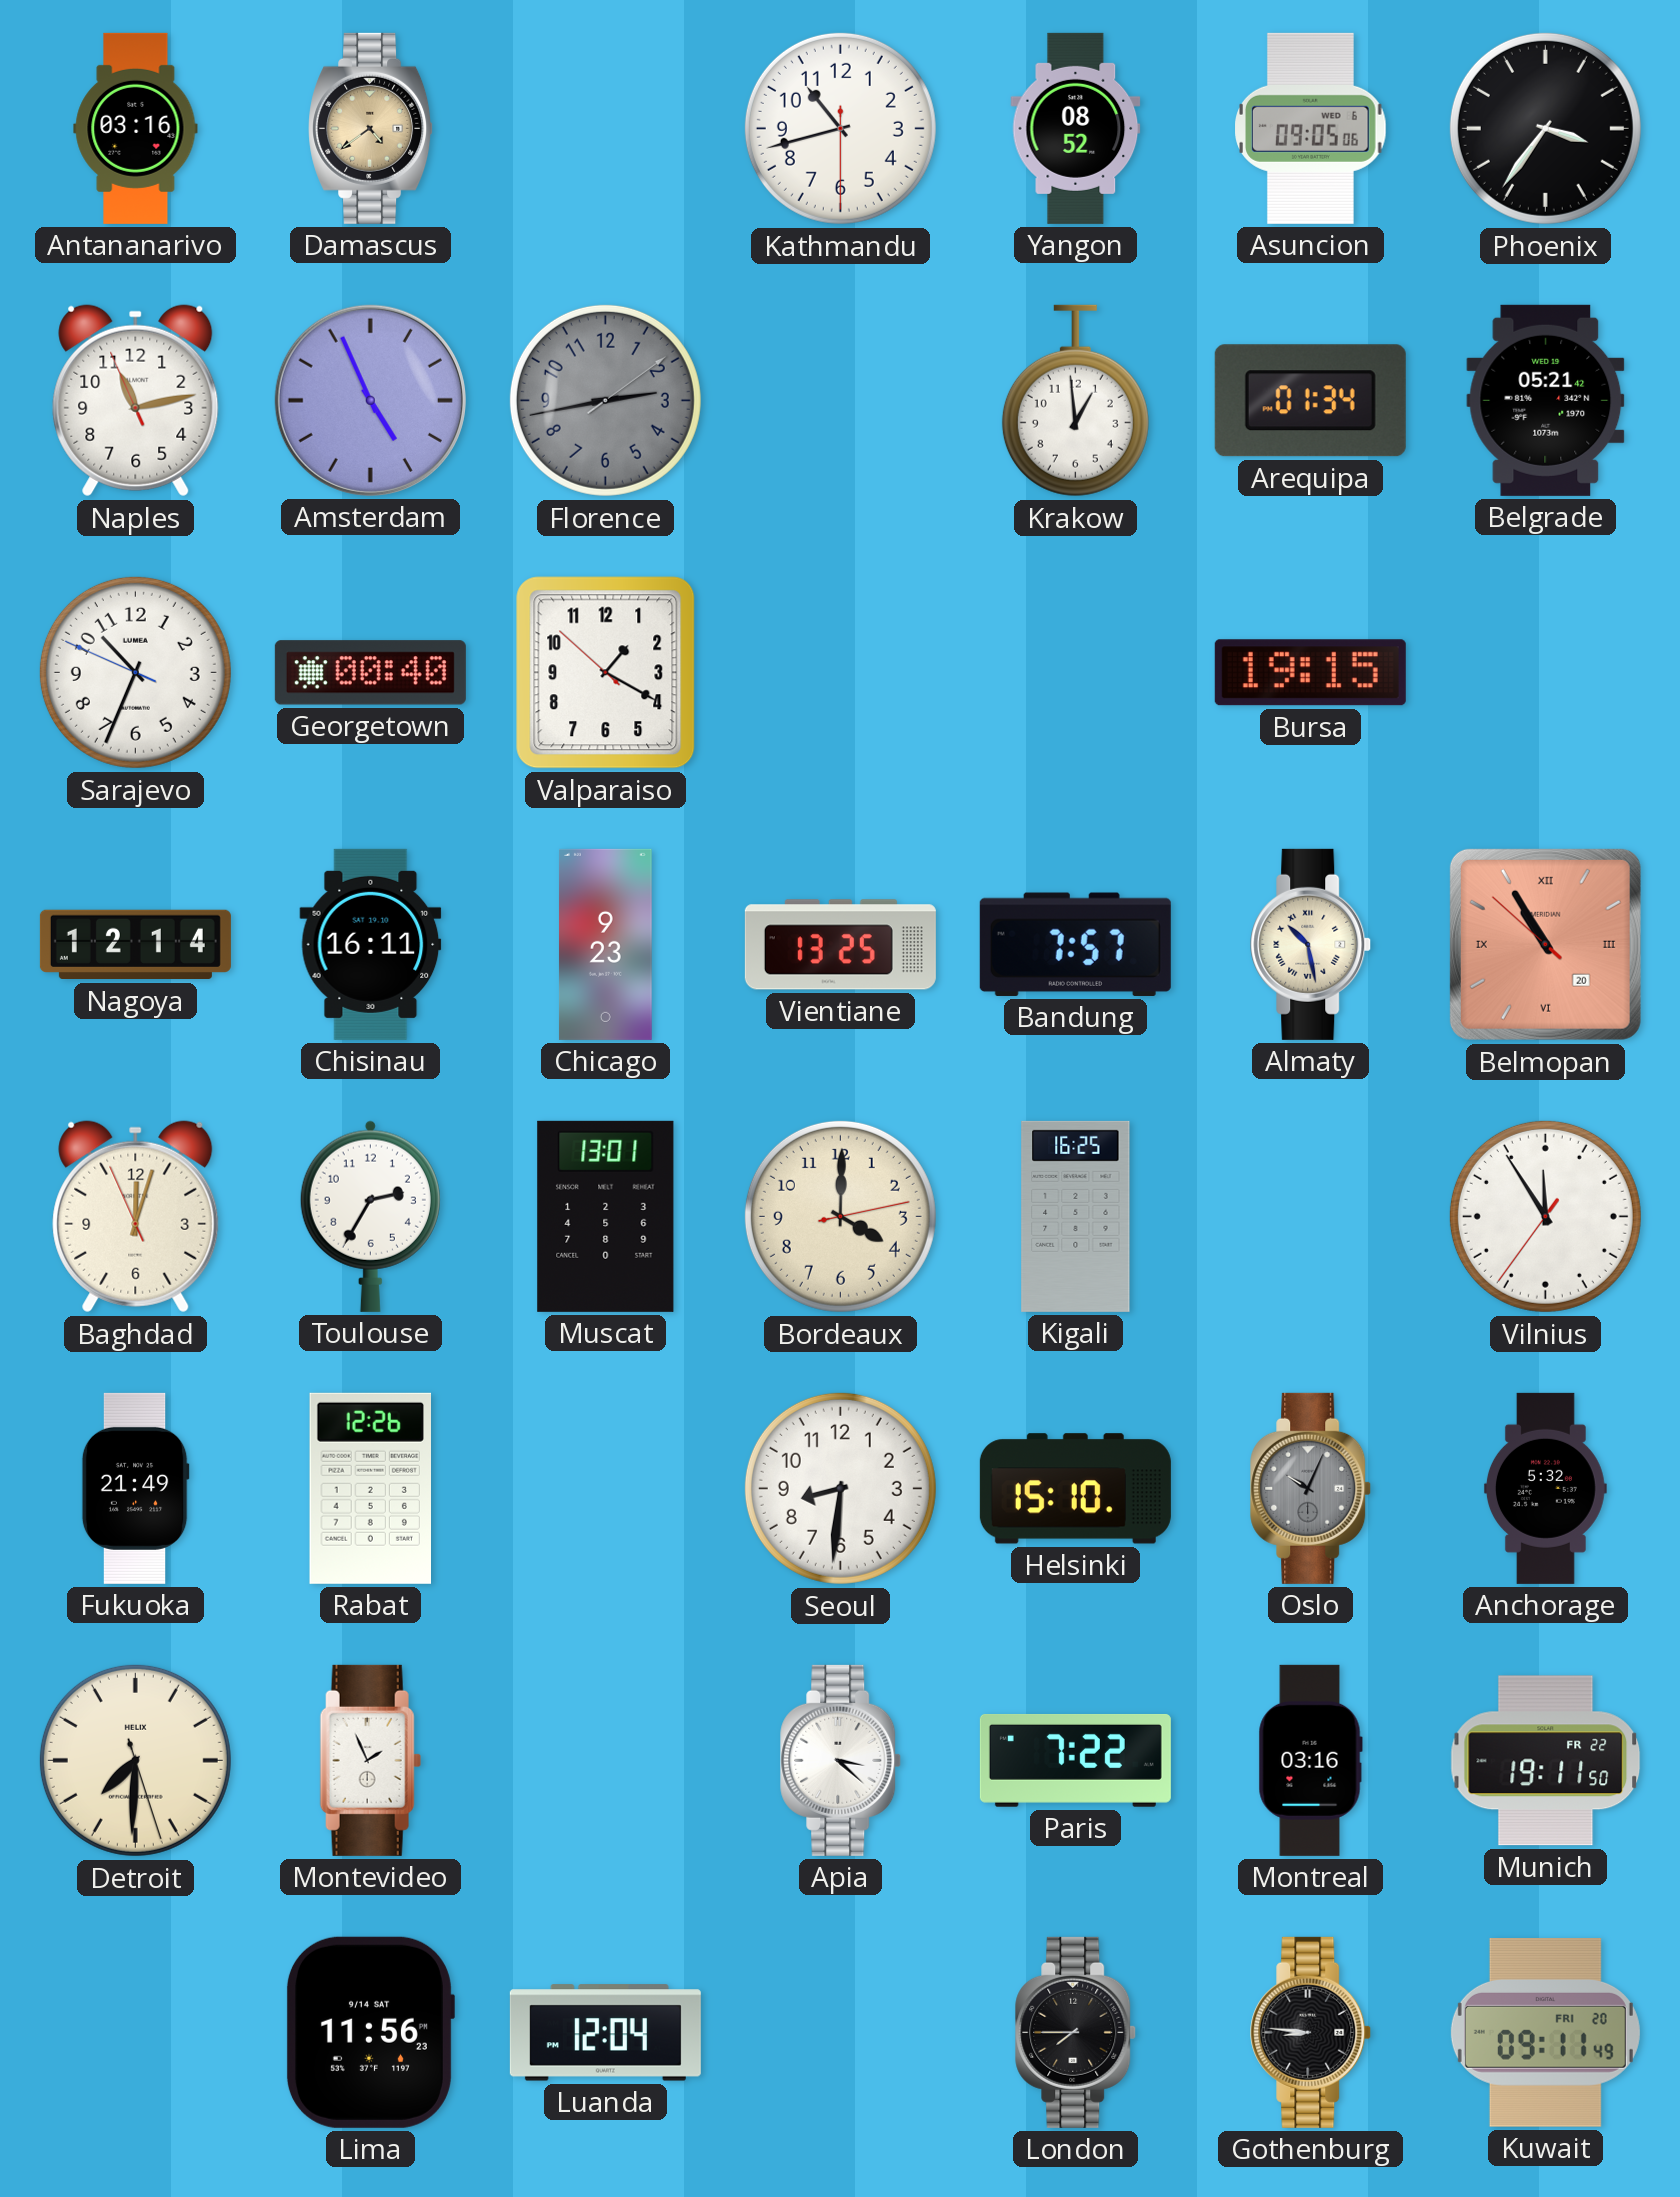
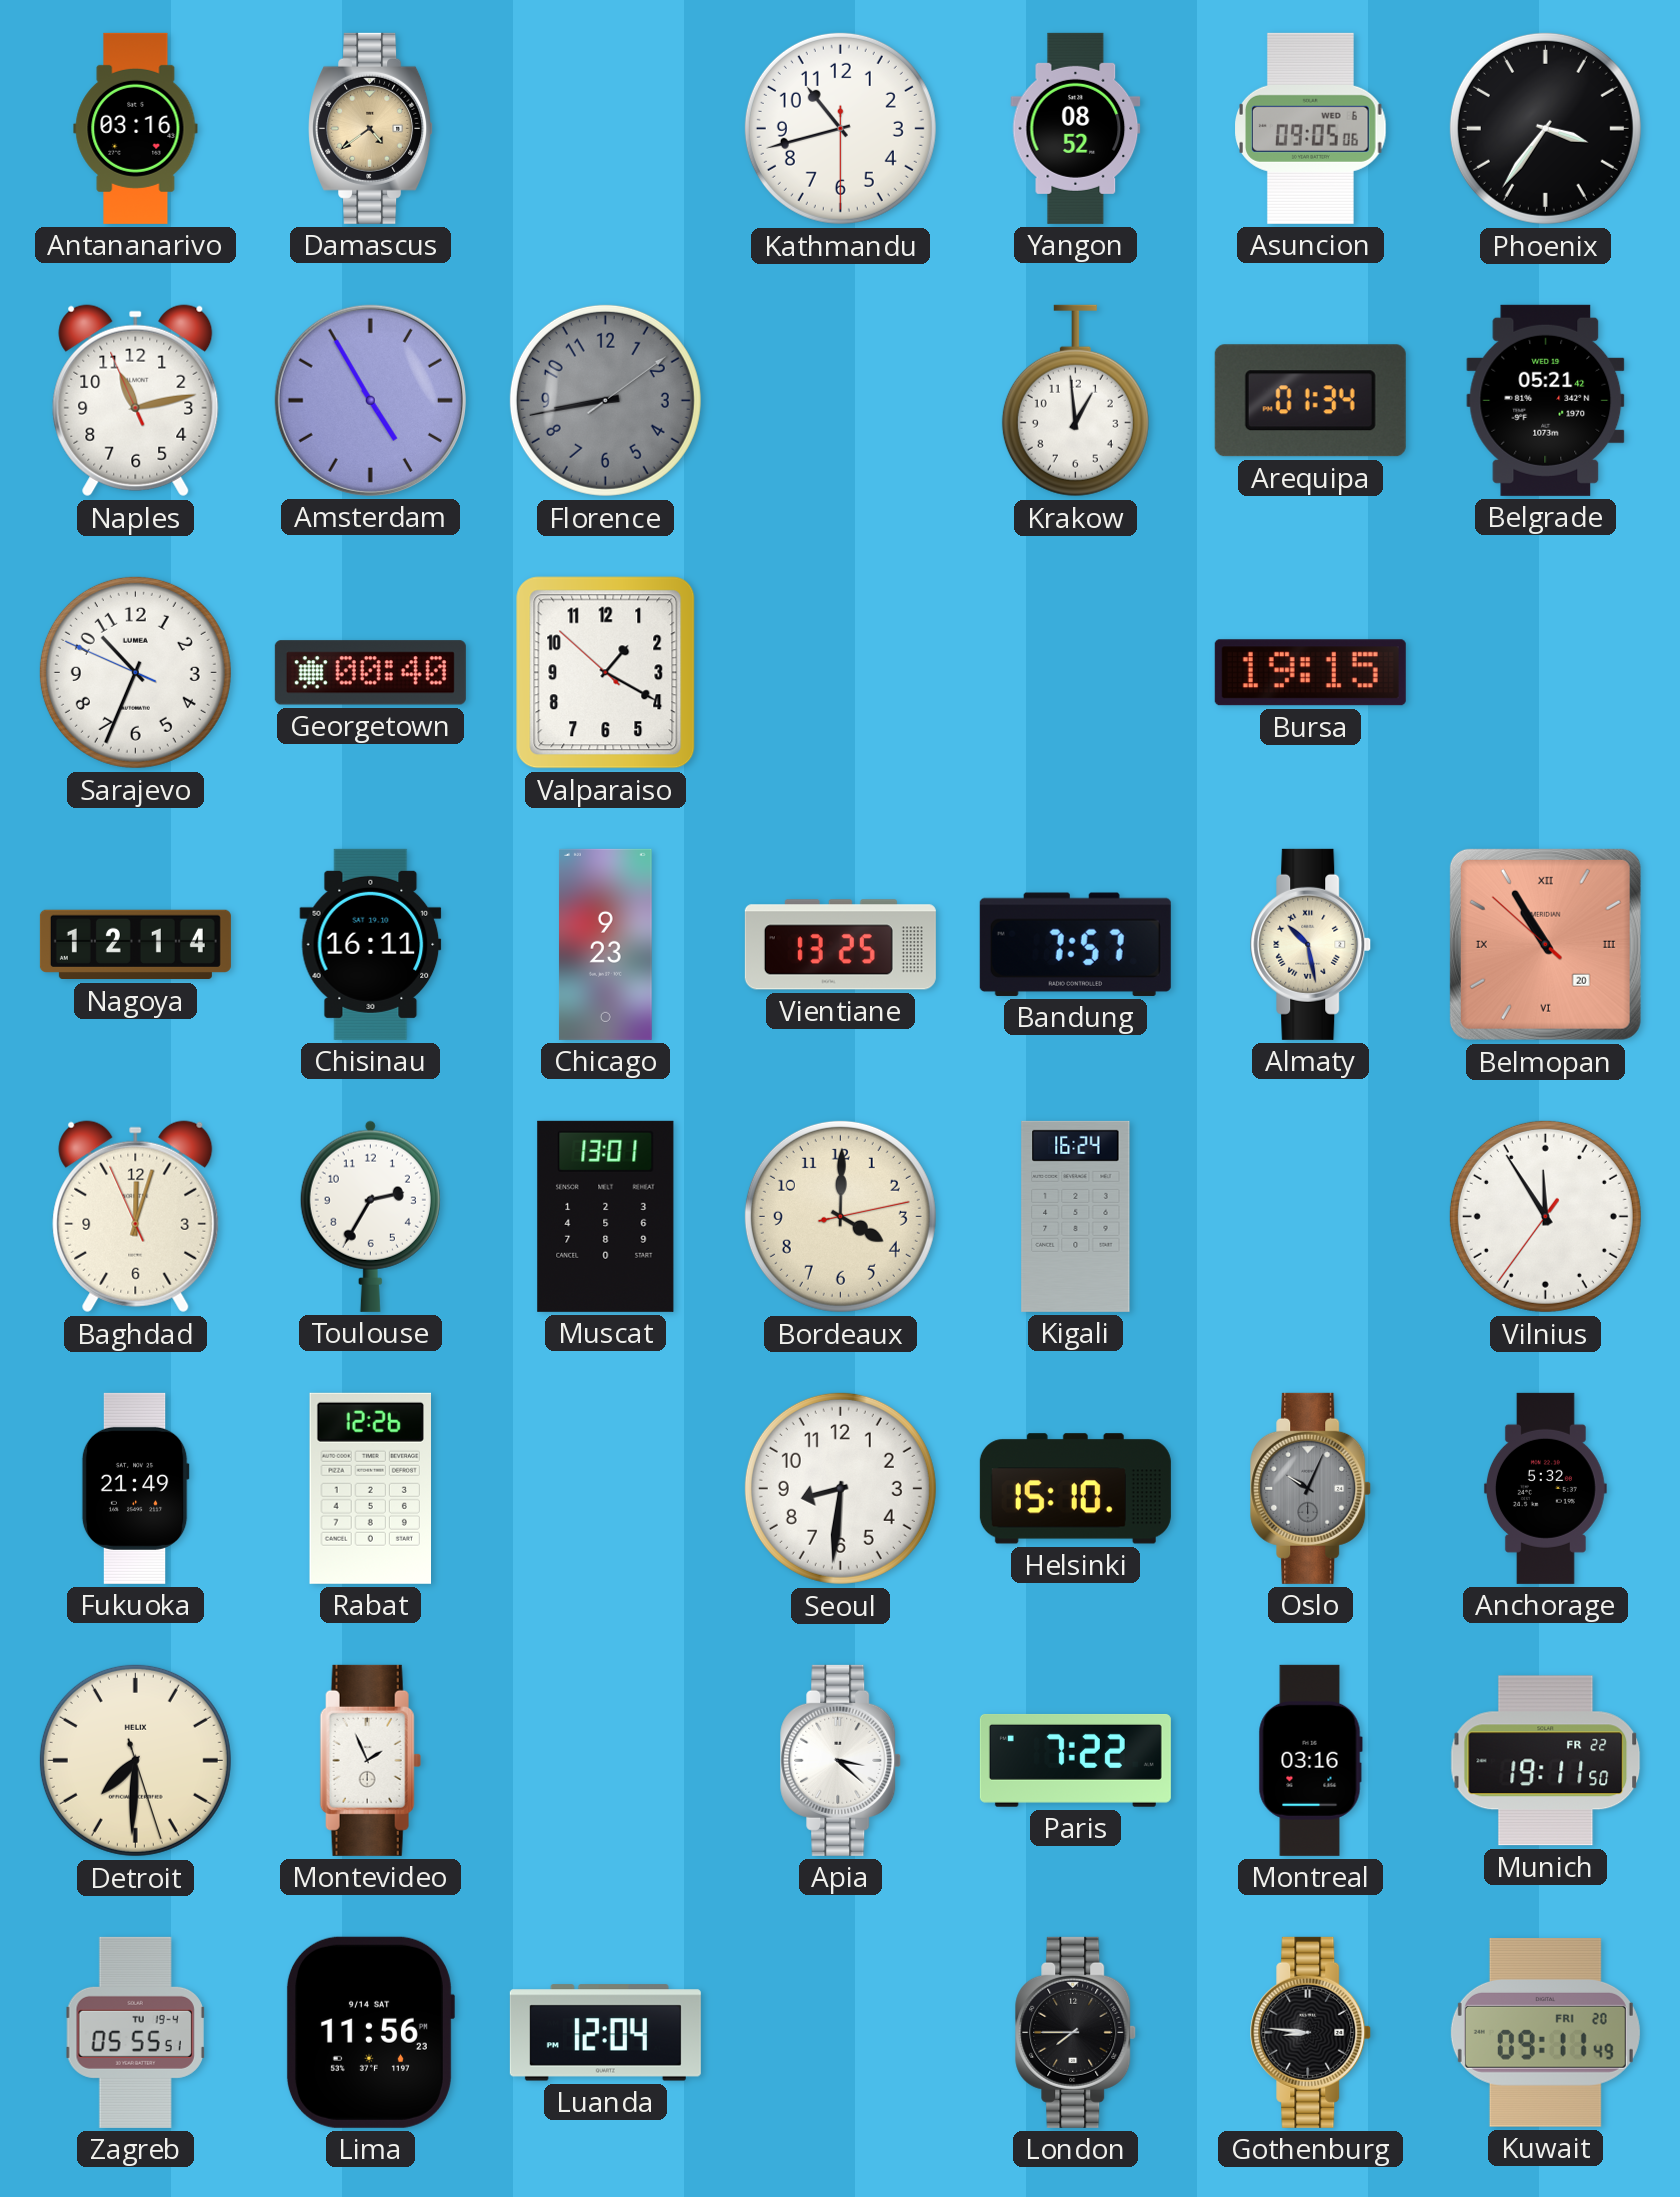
Amsterdam: 4:56 -> 4:55 (370, 400)
Florence: 2:43 -> 8:43 (605, 400)
Kigali: 16:25 -> 16:24 (1076, 1216)
Zagreb: none -> 05:55 (136, 2032)
